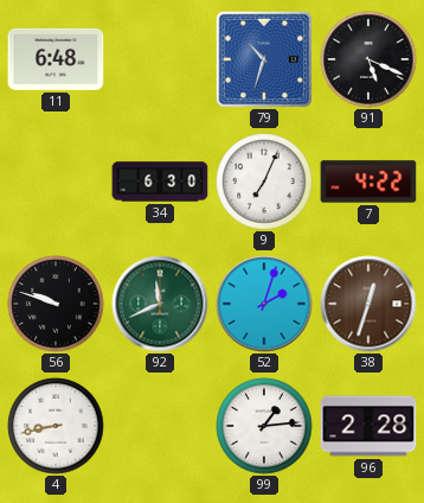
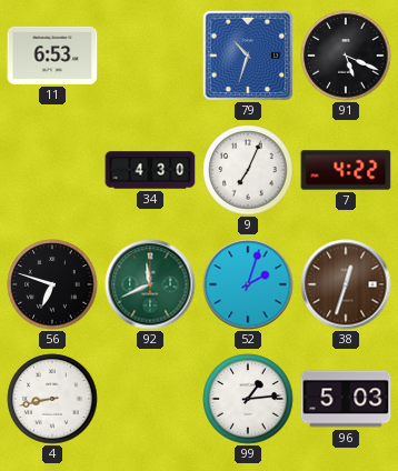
11: 6:48 -> 6:53 (52, 56)
34: 6:30 -> 4:30 (150, 170)
56: 9:48 -> 6:48 (52, 284)
96: 2:28 -> 5:03 (346, 399)
